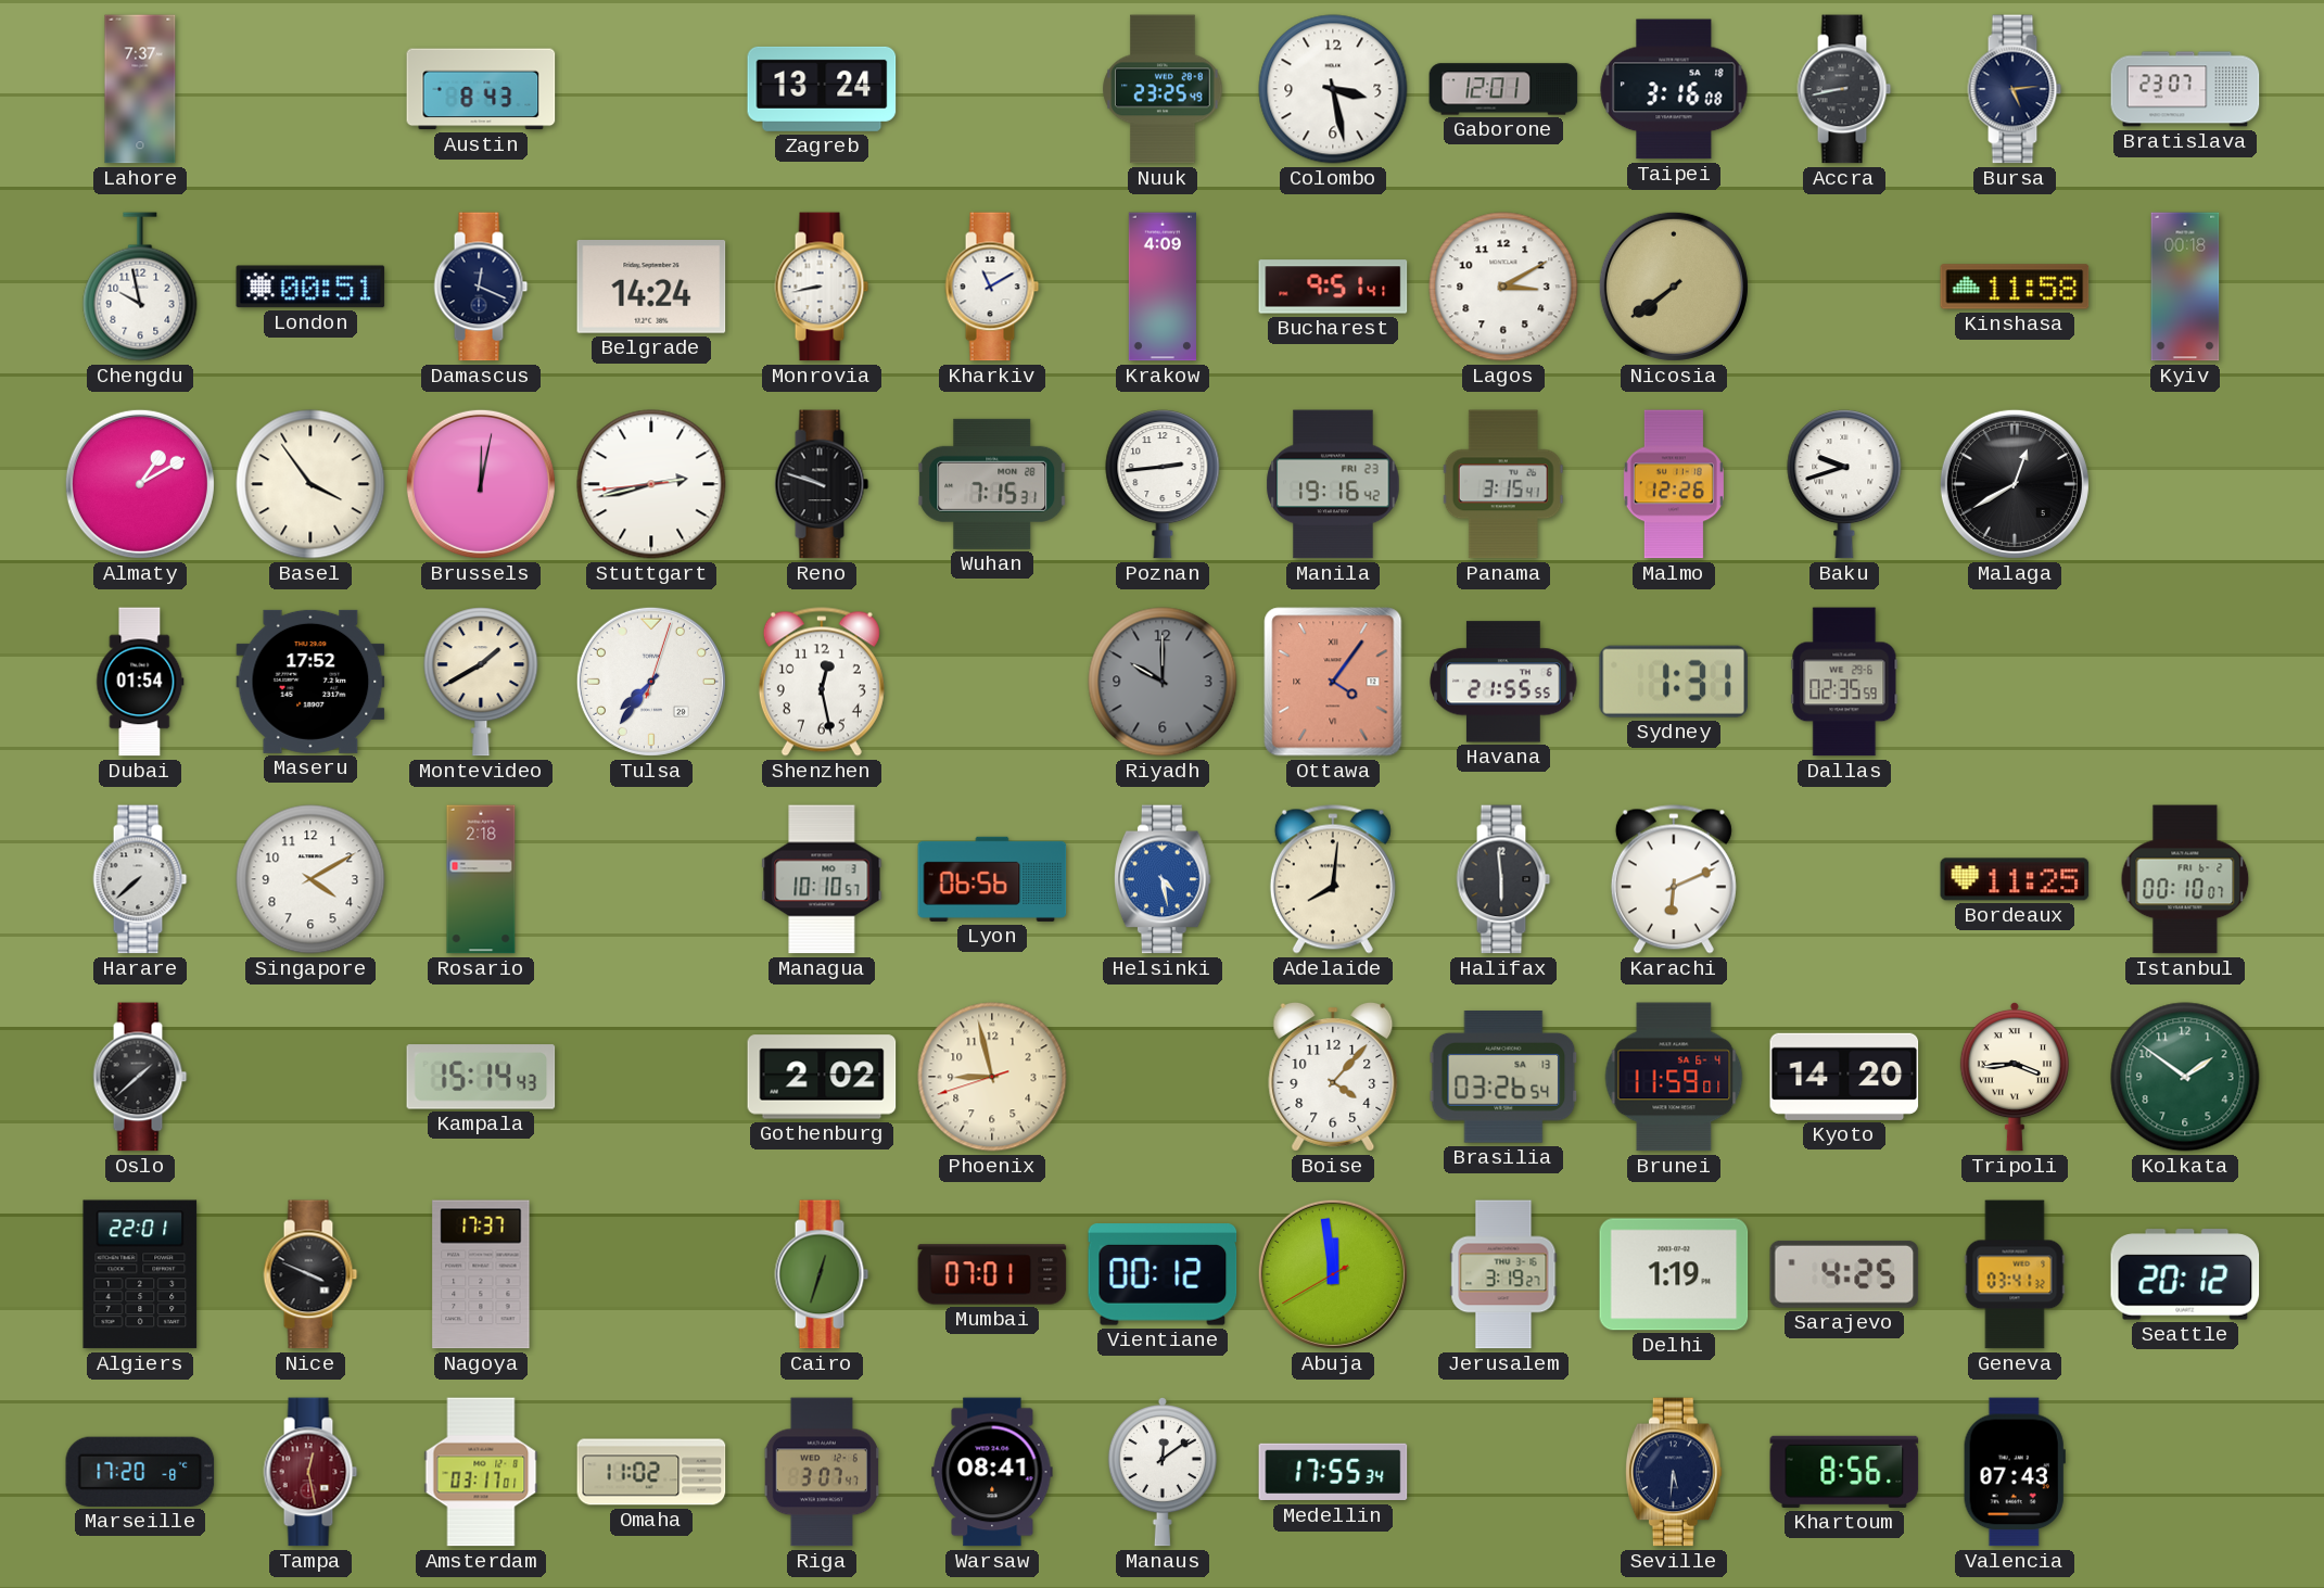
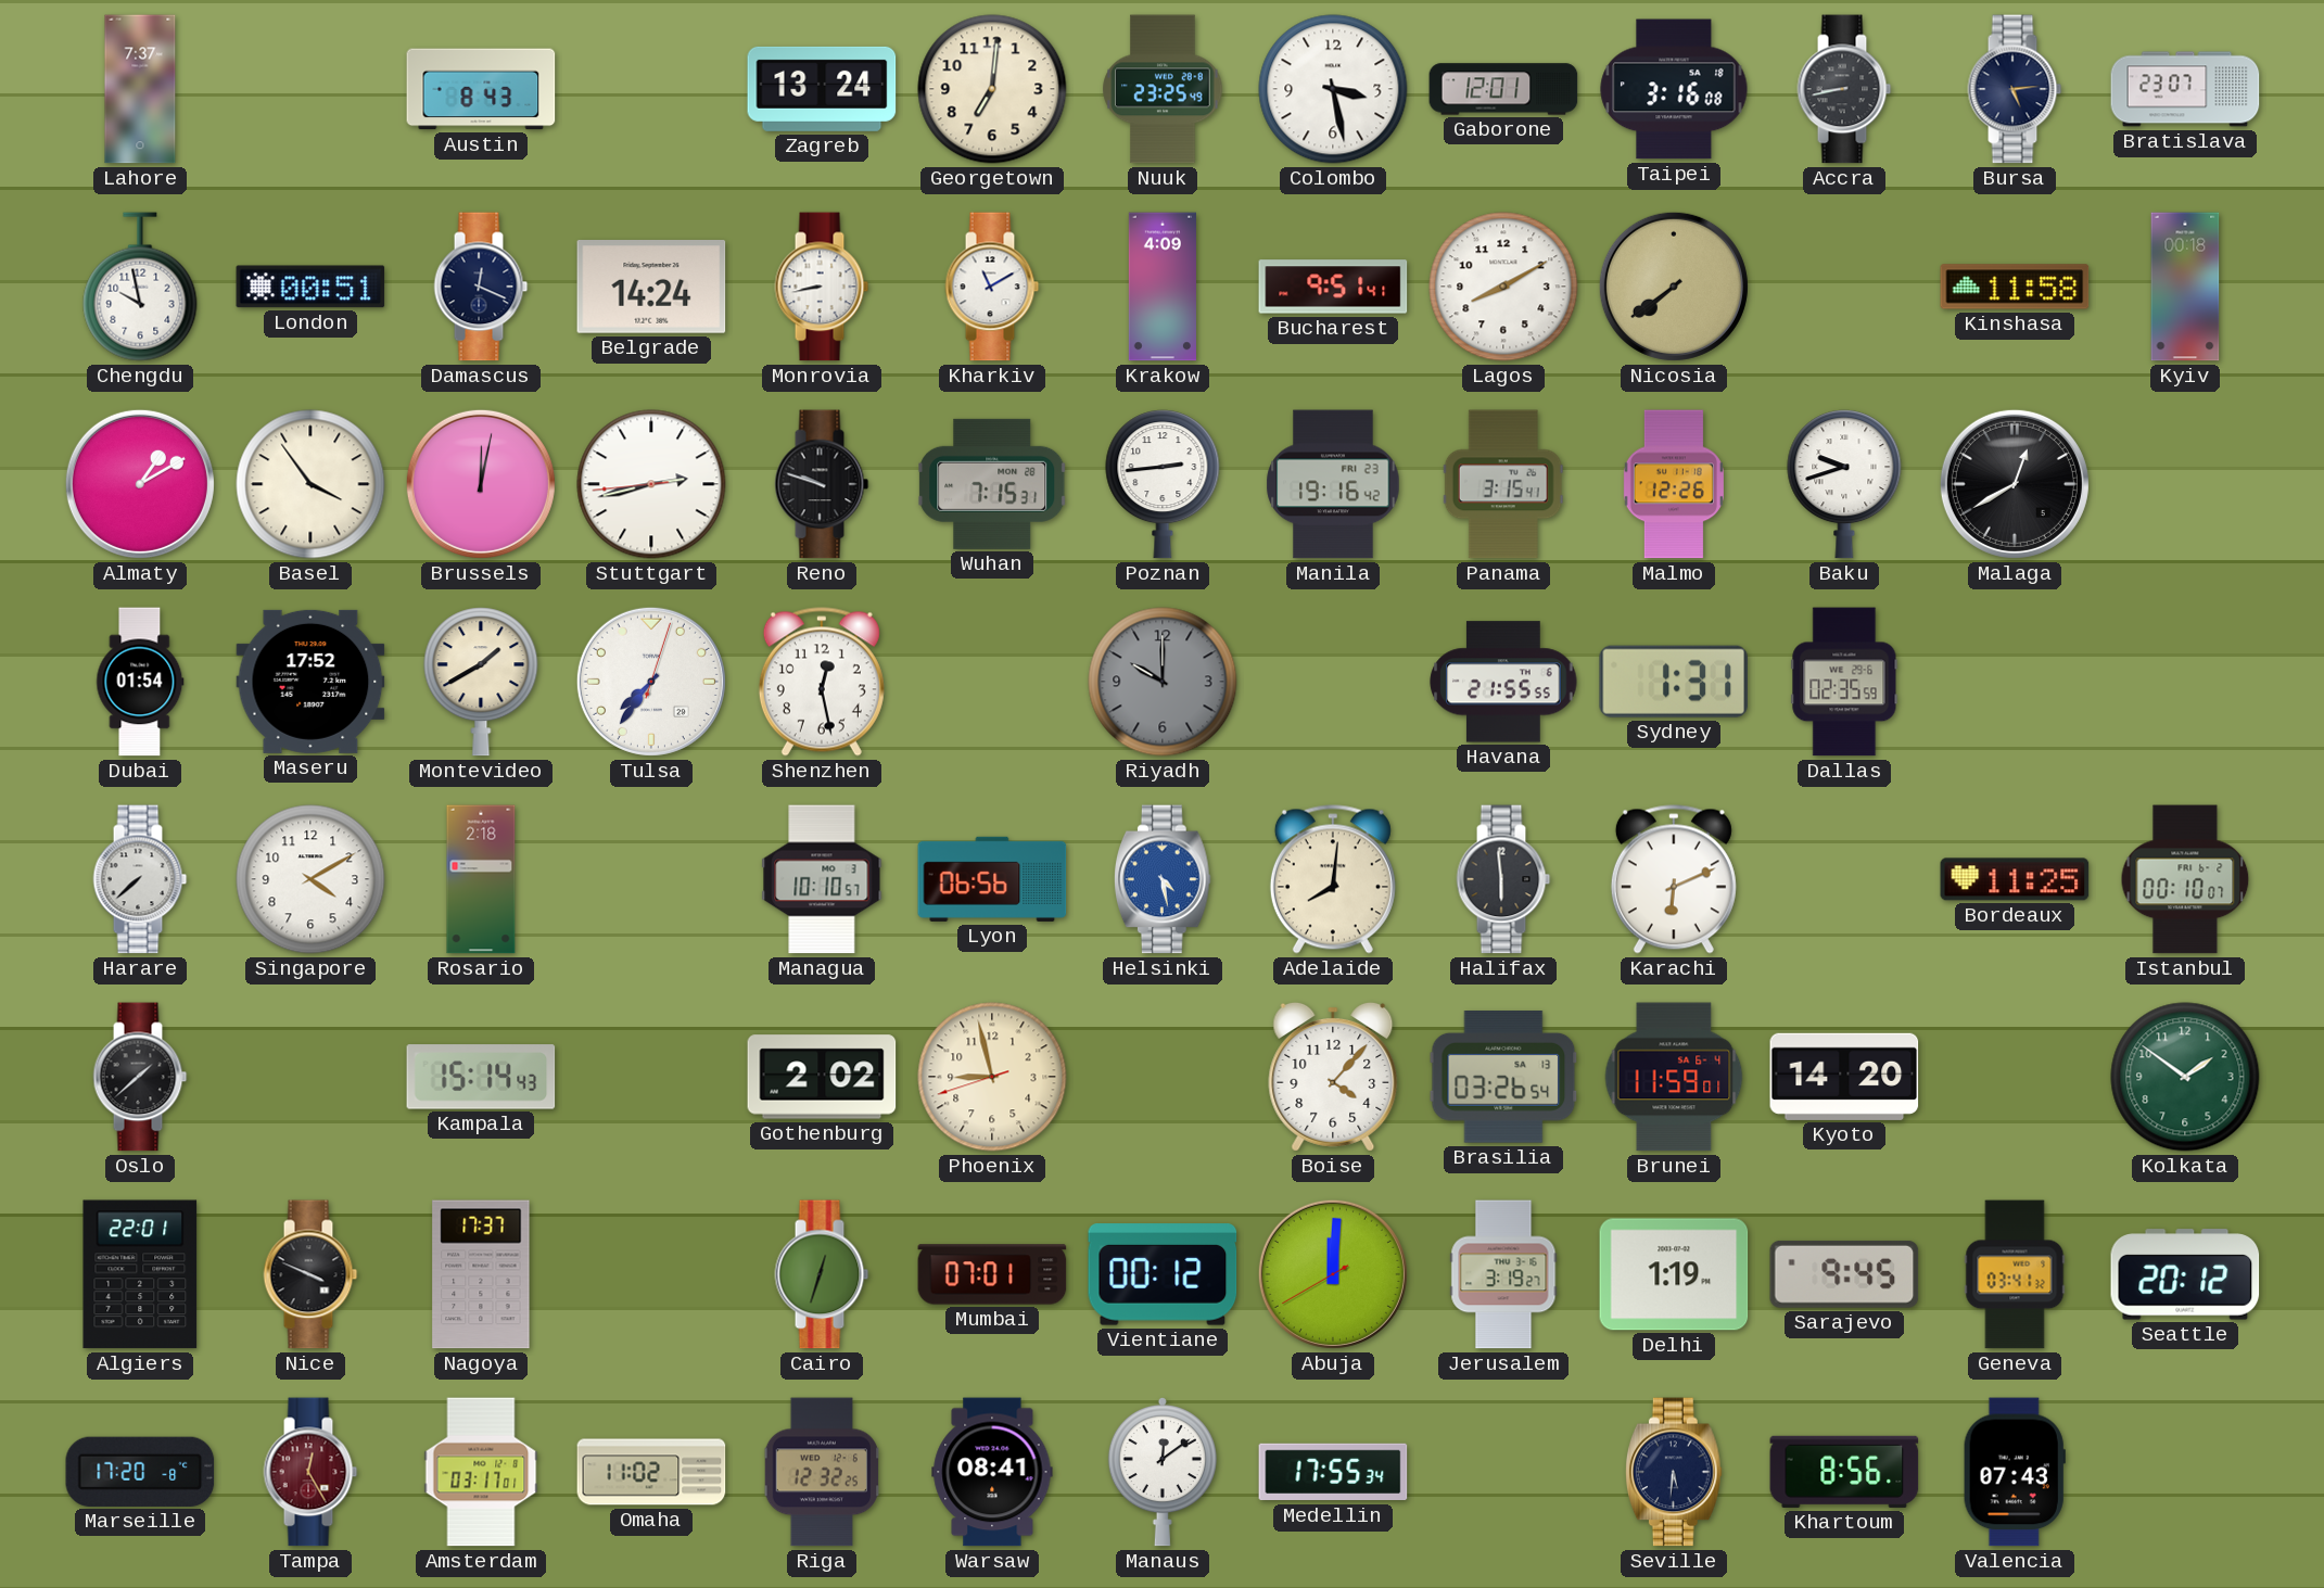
Georgetown: none -> 7:01 (992, 89)
Lagos: 3:10 -> 8:10 (1503, 287)
Ottawa: 4:06 -> none (1333, 682)
Tripoli: 3:44 -> none (2015, 1077)
Abuja: 11:58 -> 12:00 (1333, 1274)
Sarajevo: 4:25 -> 9:45 (1844, 1274)
Tampa: 12:28 -> 12:25 (310, 1472)
Riga: 3:07 -> 12:32 (822, 1472)
